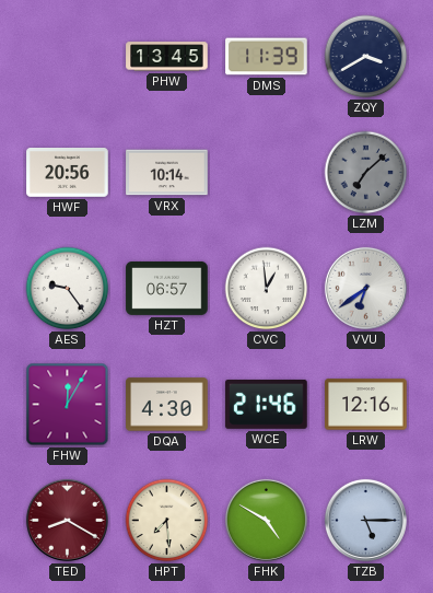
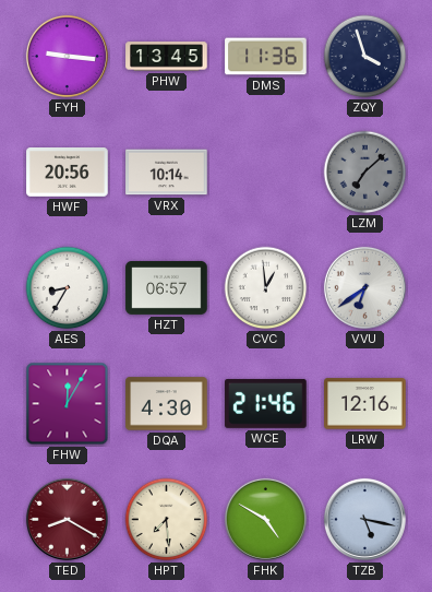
FYH: none -> 9:16 (67, 56)
DMS: 11:39 -> 11:36 (266, 57)
ZQY: 3:40 -> 3:57 (365, 57)
AES: 9:24 -> 8:35 (68, 288)
TZB: 5:15 -> 5:17 (364, 519)
